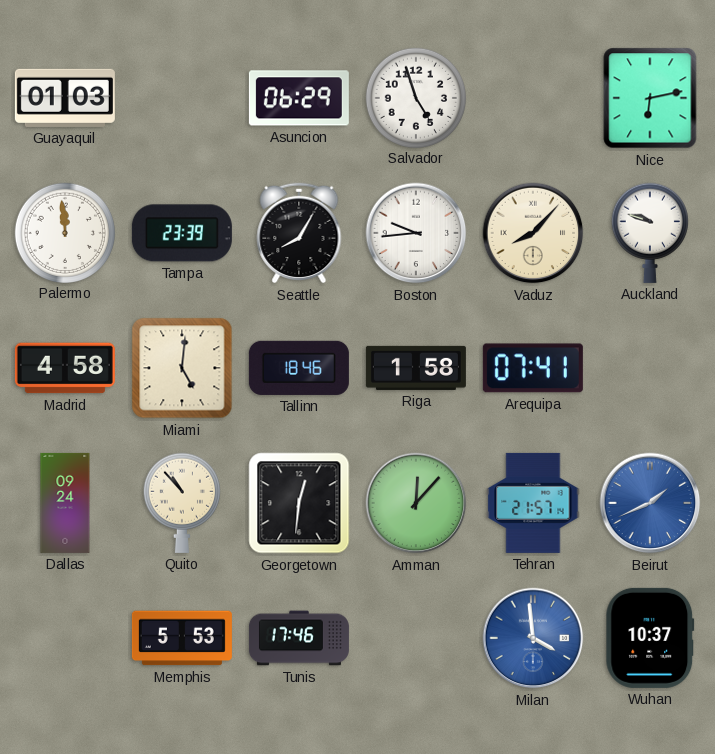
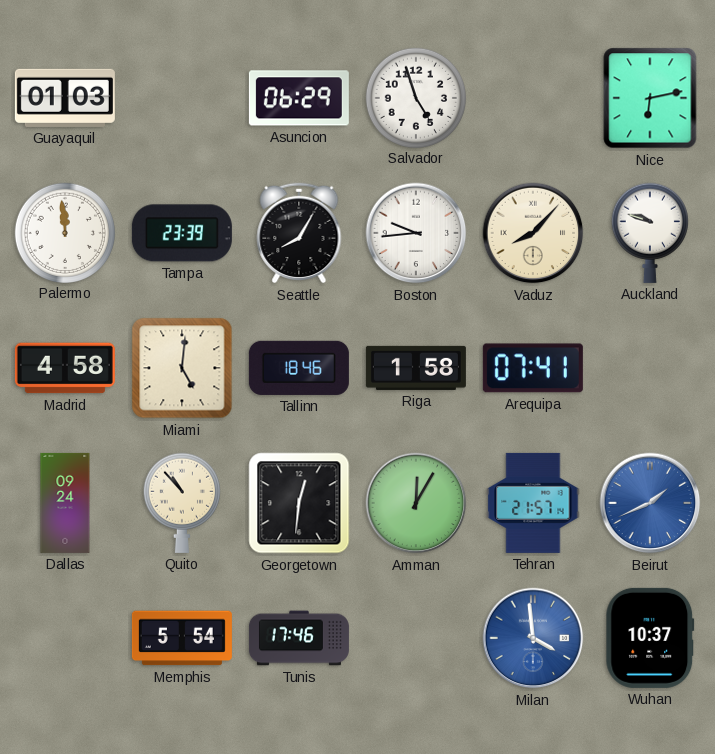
Amman: 12:07 -> 12:05 (416, 503)
Memphis: 5:53 -> 5:54 (182, 638)
